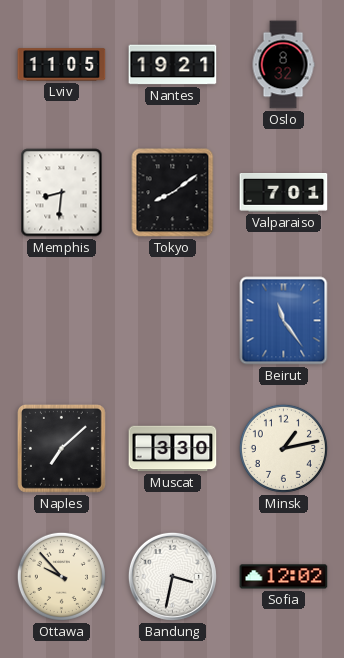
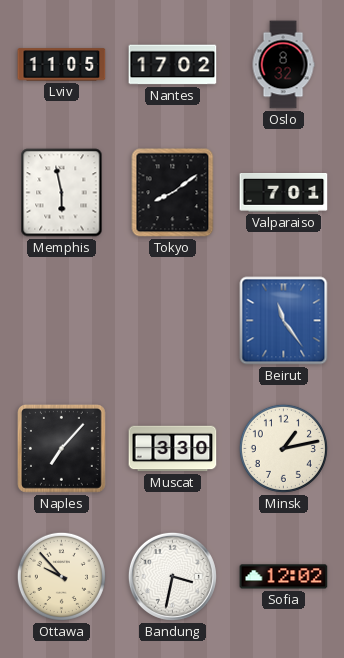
Nantes: 19:21 -> 17:02 (173, 65)
Memphis: 8:31 -> 5:58 (62, 193)
Naples: 7:08 -> 7:07 (61, 448)
